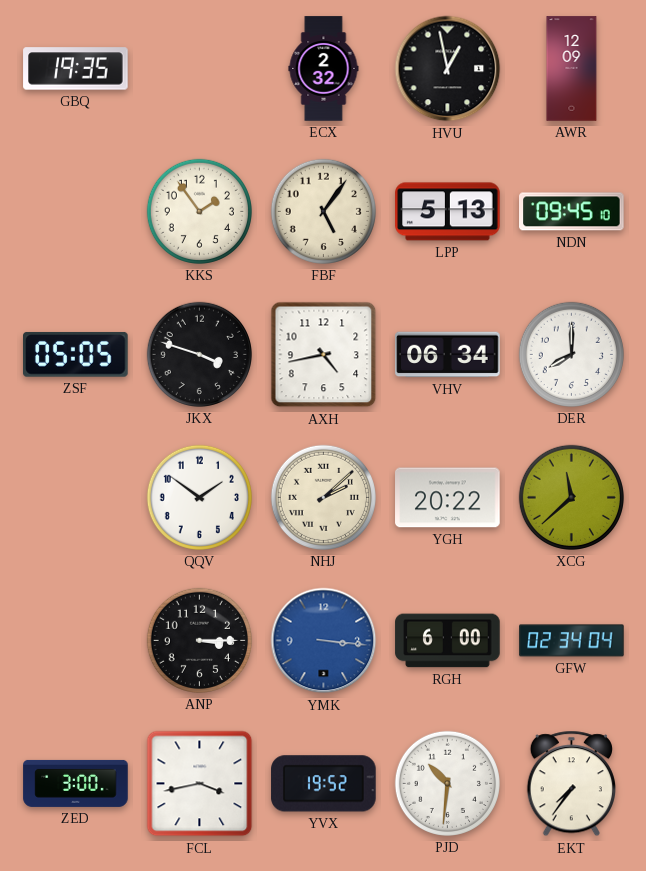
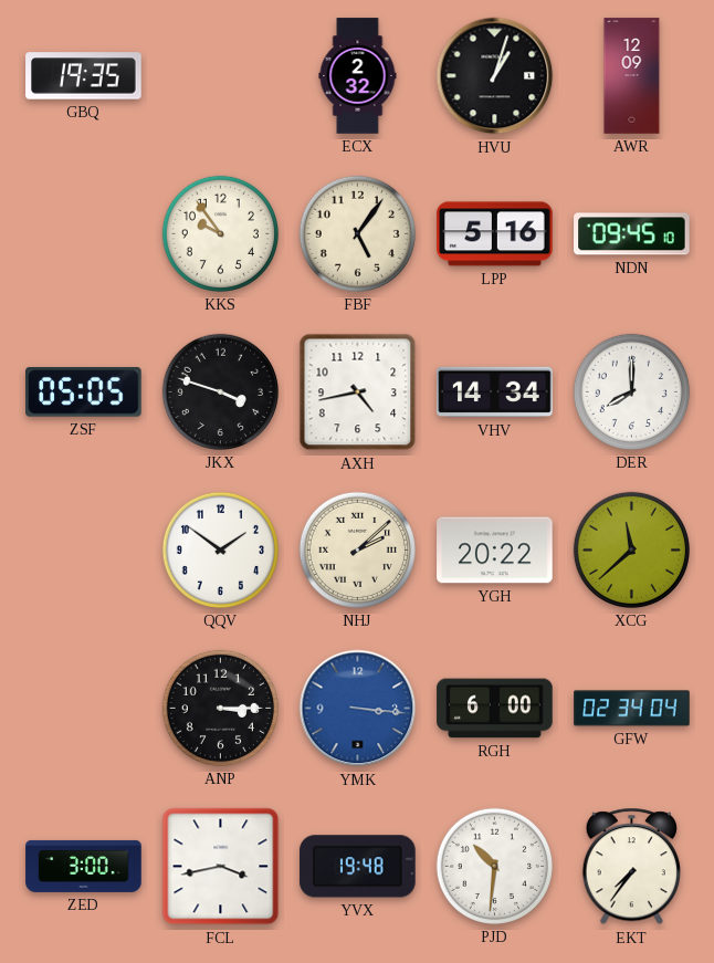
HVU: 12:58 -> 1:03 (495, 76)
KKS: 1:54 -> 9:54 (220, 233)
LPP: 5:13 -> 5:16 (495, 234)
VHV: 06:34 -> 14:34 (495, 392)
YVX: 19:52 -> 19:48 (358, 867)
